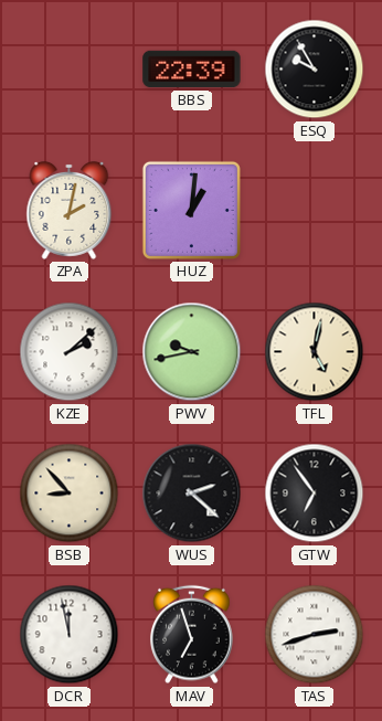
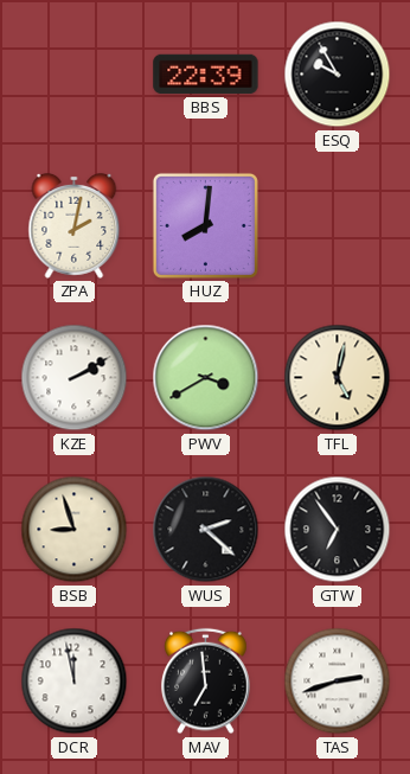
HUZ: 1:01 -> 8:01 (205, 225)
KZE: 2:08 -> 2:10 (75, 378)
PWV: 9:43 -> 3:40 (206, 378)
BSB: 8:53 -> 8:57 (75, 530)
MAV: 6:57 -> 6:59 (206, 682)
